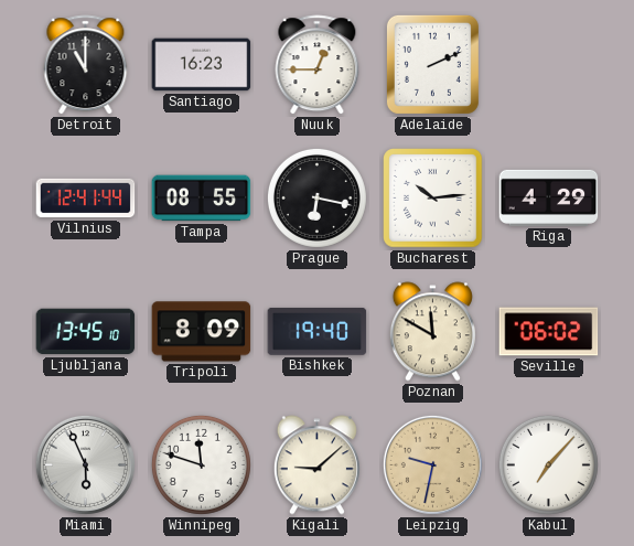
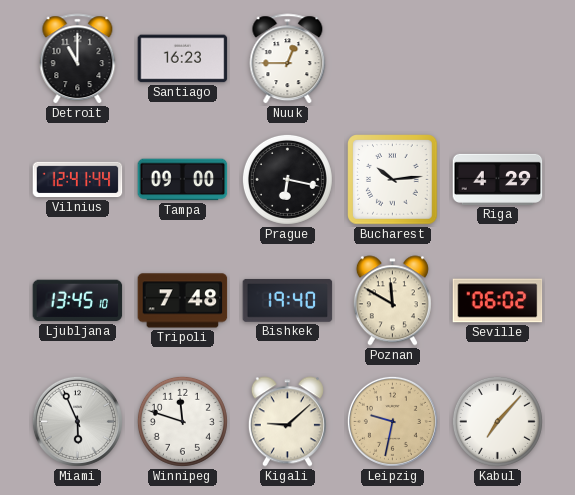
Adelaide: 2:11 -> none (432, 64)
Tampa: 08:55 -> 09:00 (183, 180)
Tripoli: 8:09 -> 7:48 (183, 301)
